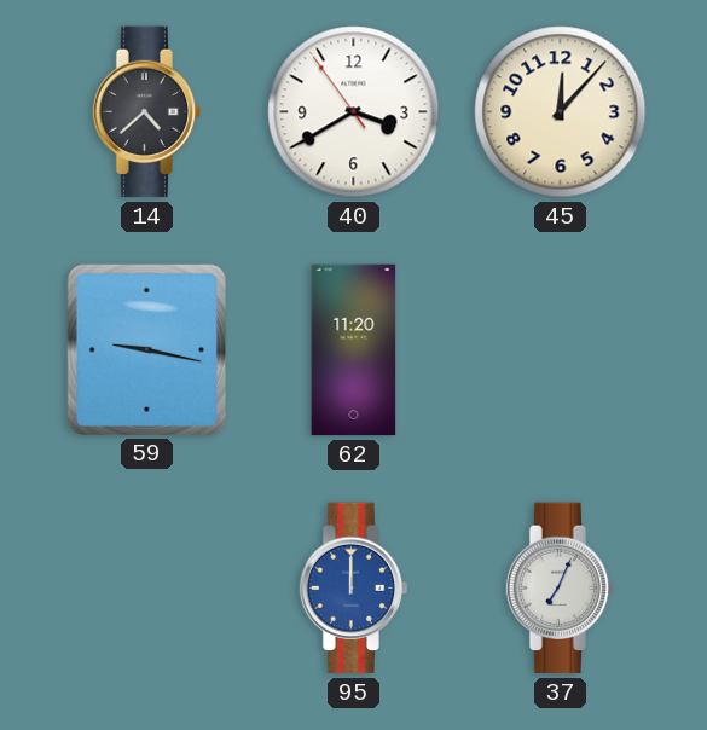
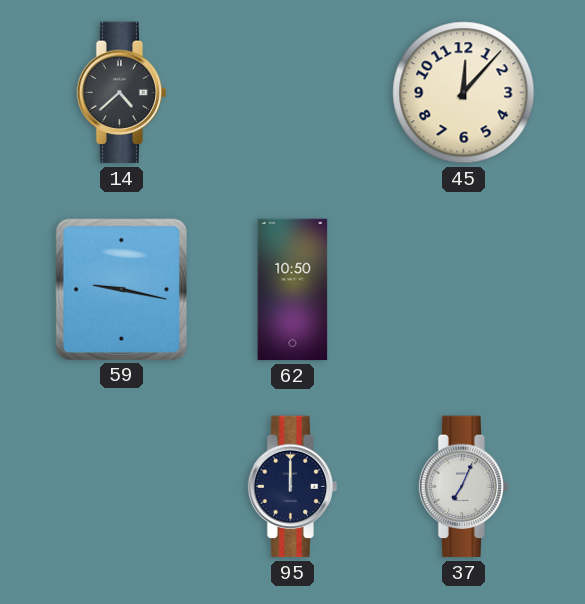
40: 3:39 -> none (354, 112)
62: 11:20 -> 10:50 (293, 290)
95 dial: blue -> navy (293, 487)
